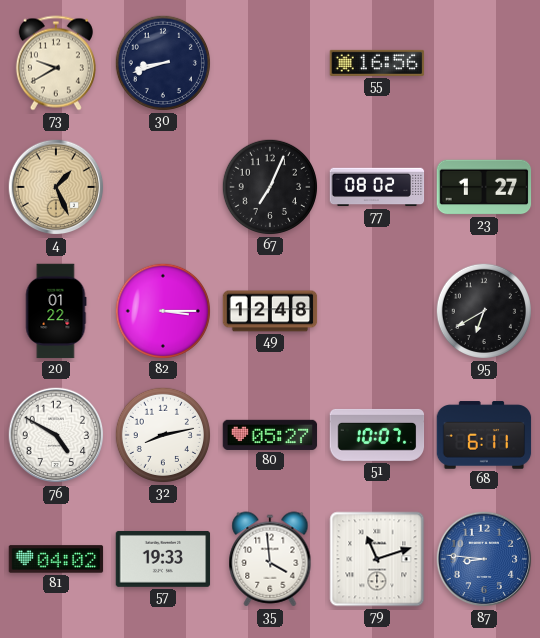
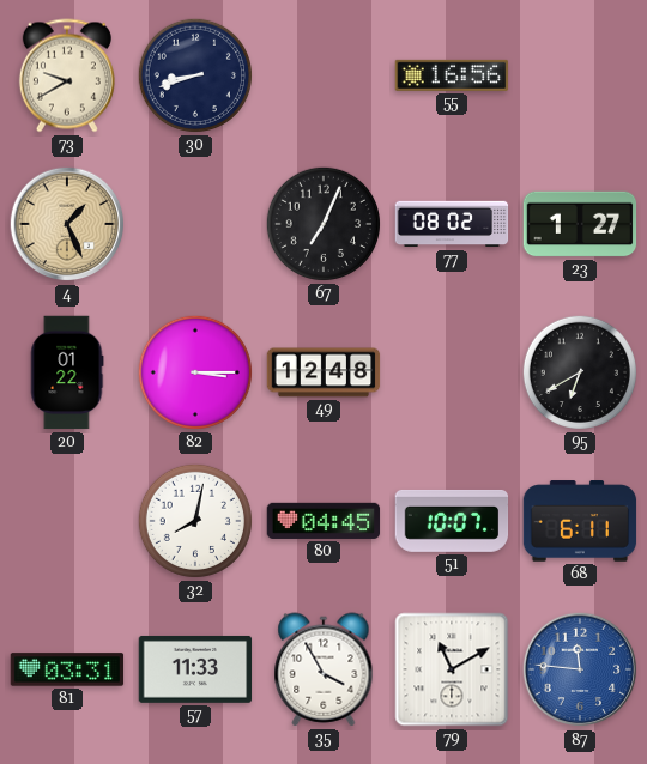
76: 4:50 -> none (56, 435)
32: 8:13 -> 8:02 (195, 521)
80: 05:27 -> 04:45 (323, 521)
81: 04:02 -> 03:31 (67, 669)
57: 19:33 -> 11:33 (195, 669)
35: 3:59 -> 3:55 (323, 669)
79: 11:12 -> 11:10 (452, 669)
87: 8:46 -> 11:46 (580, 669)
